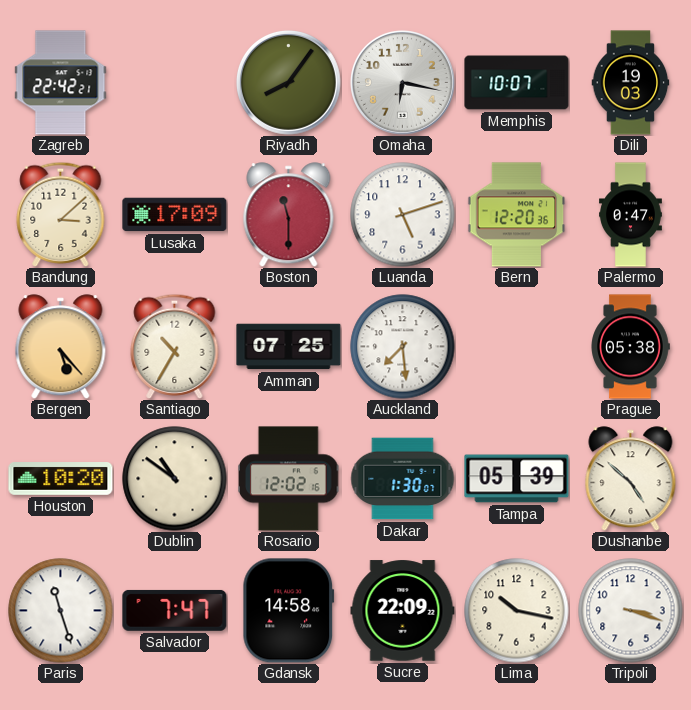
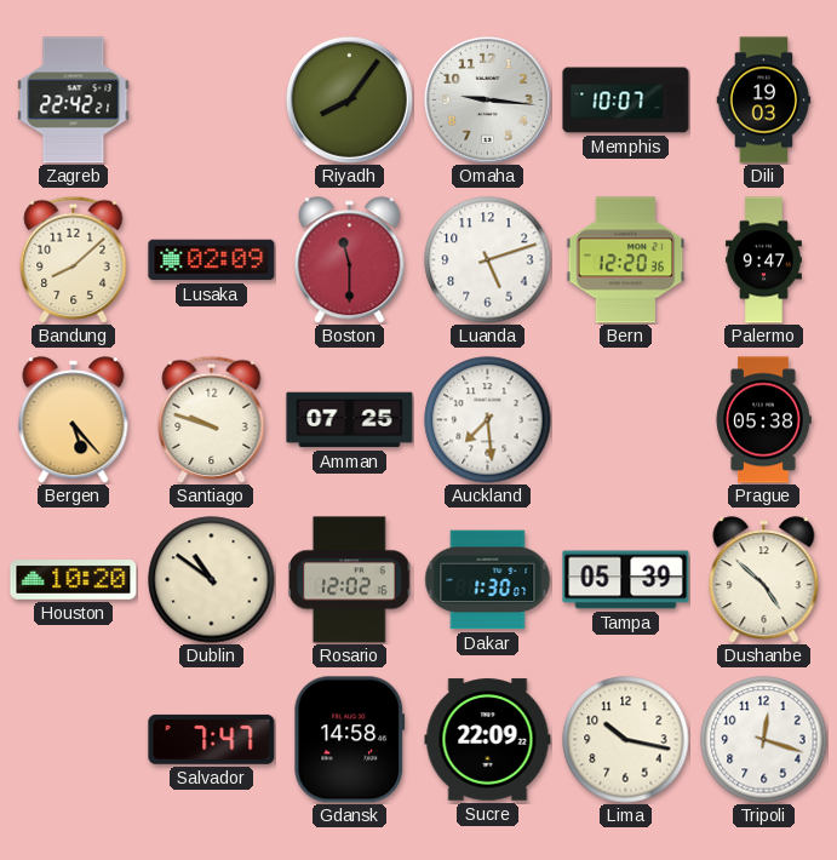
Omaha: 6:17 -> 9:16 (487, 99)
Bandung: 3:08 -> 8:08 (74, 259)
Lusaka: 17:09 -> 02:09 (212, 260)
Palermo: 0:47 -> 9:47 (764, 260)
Santiago: 10:35 -> 9:48 (212, 419)
Paris: 11:27 -> none (61, 611)
Tripoli: 3:18 -> 12:18 (764, 740)
